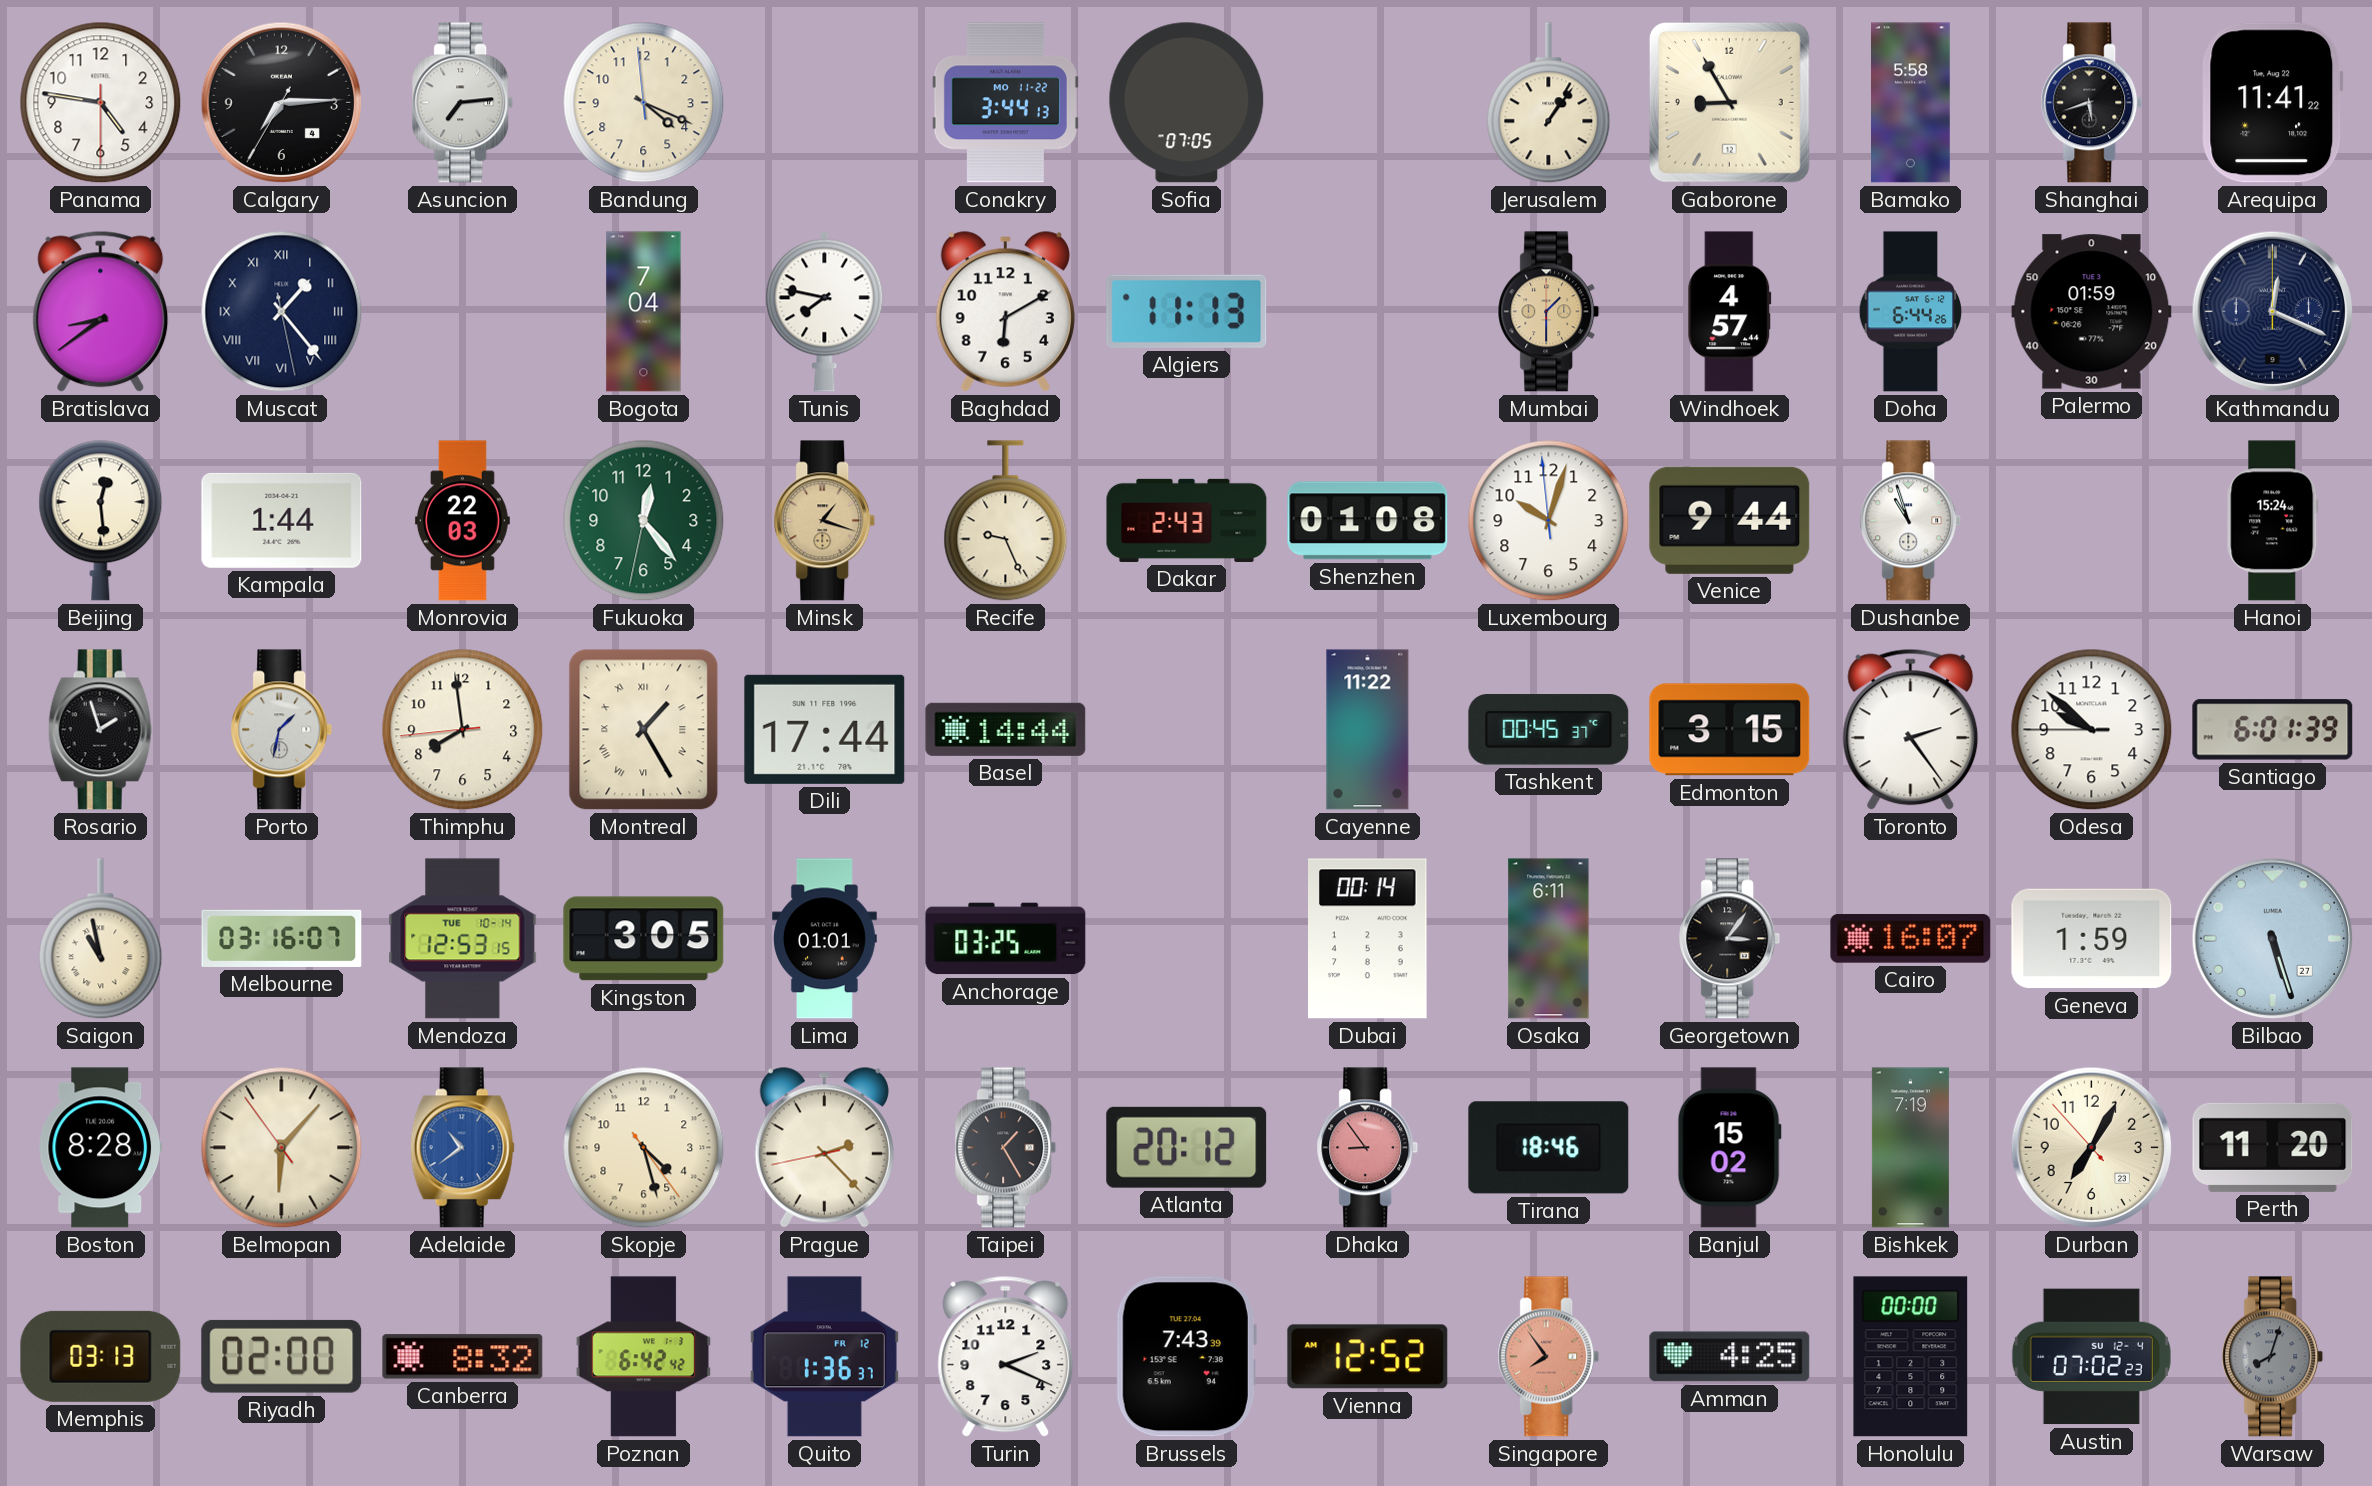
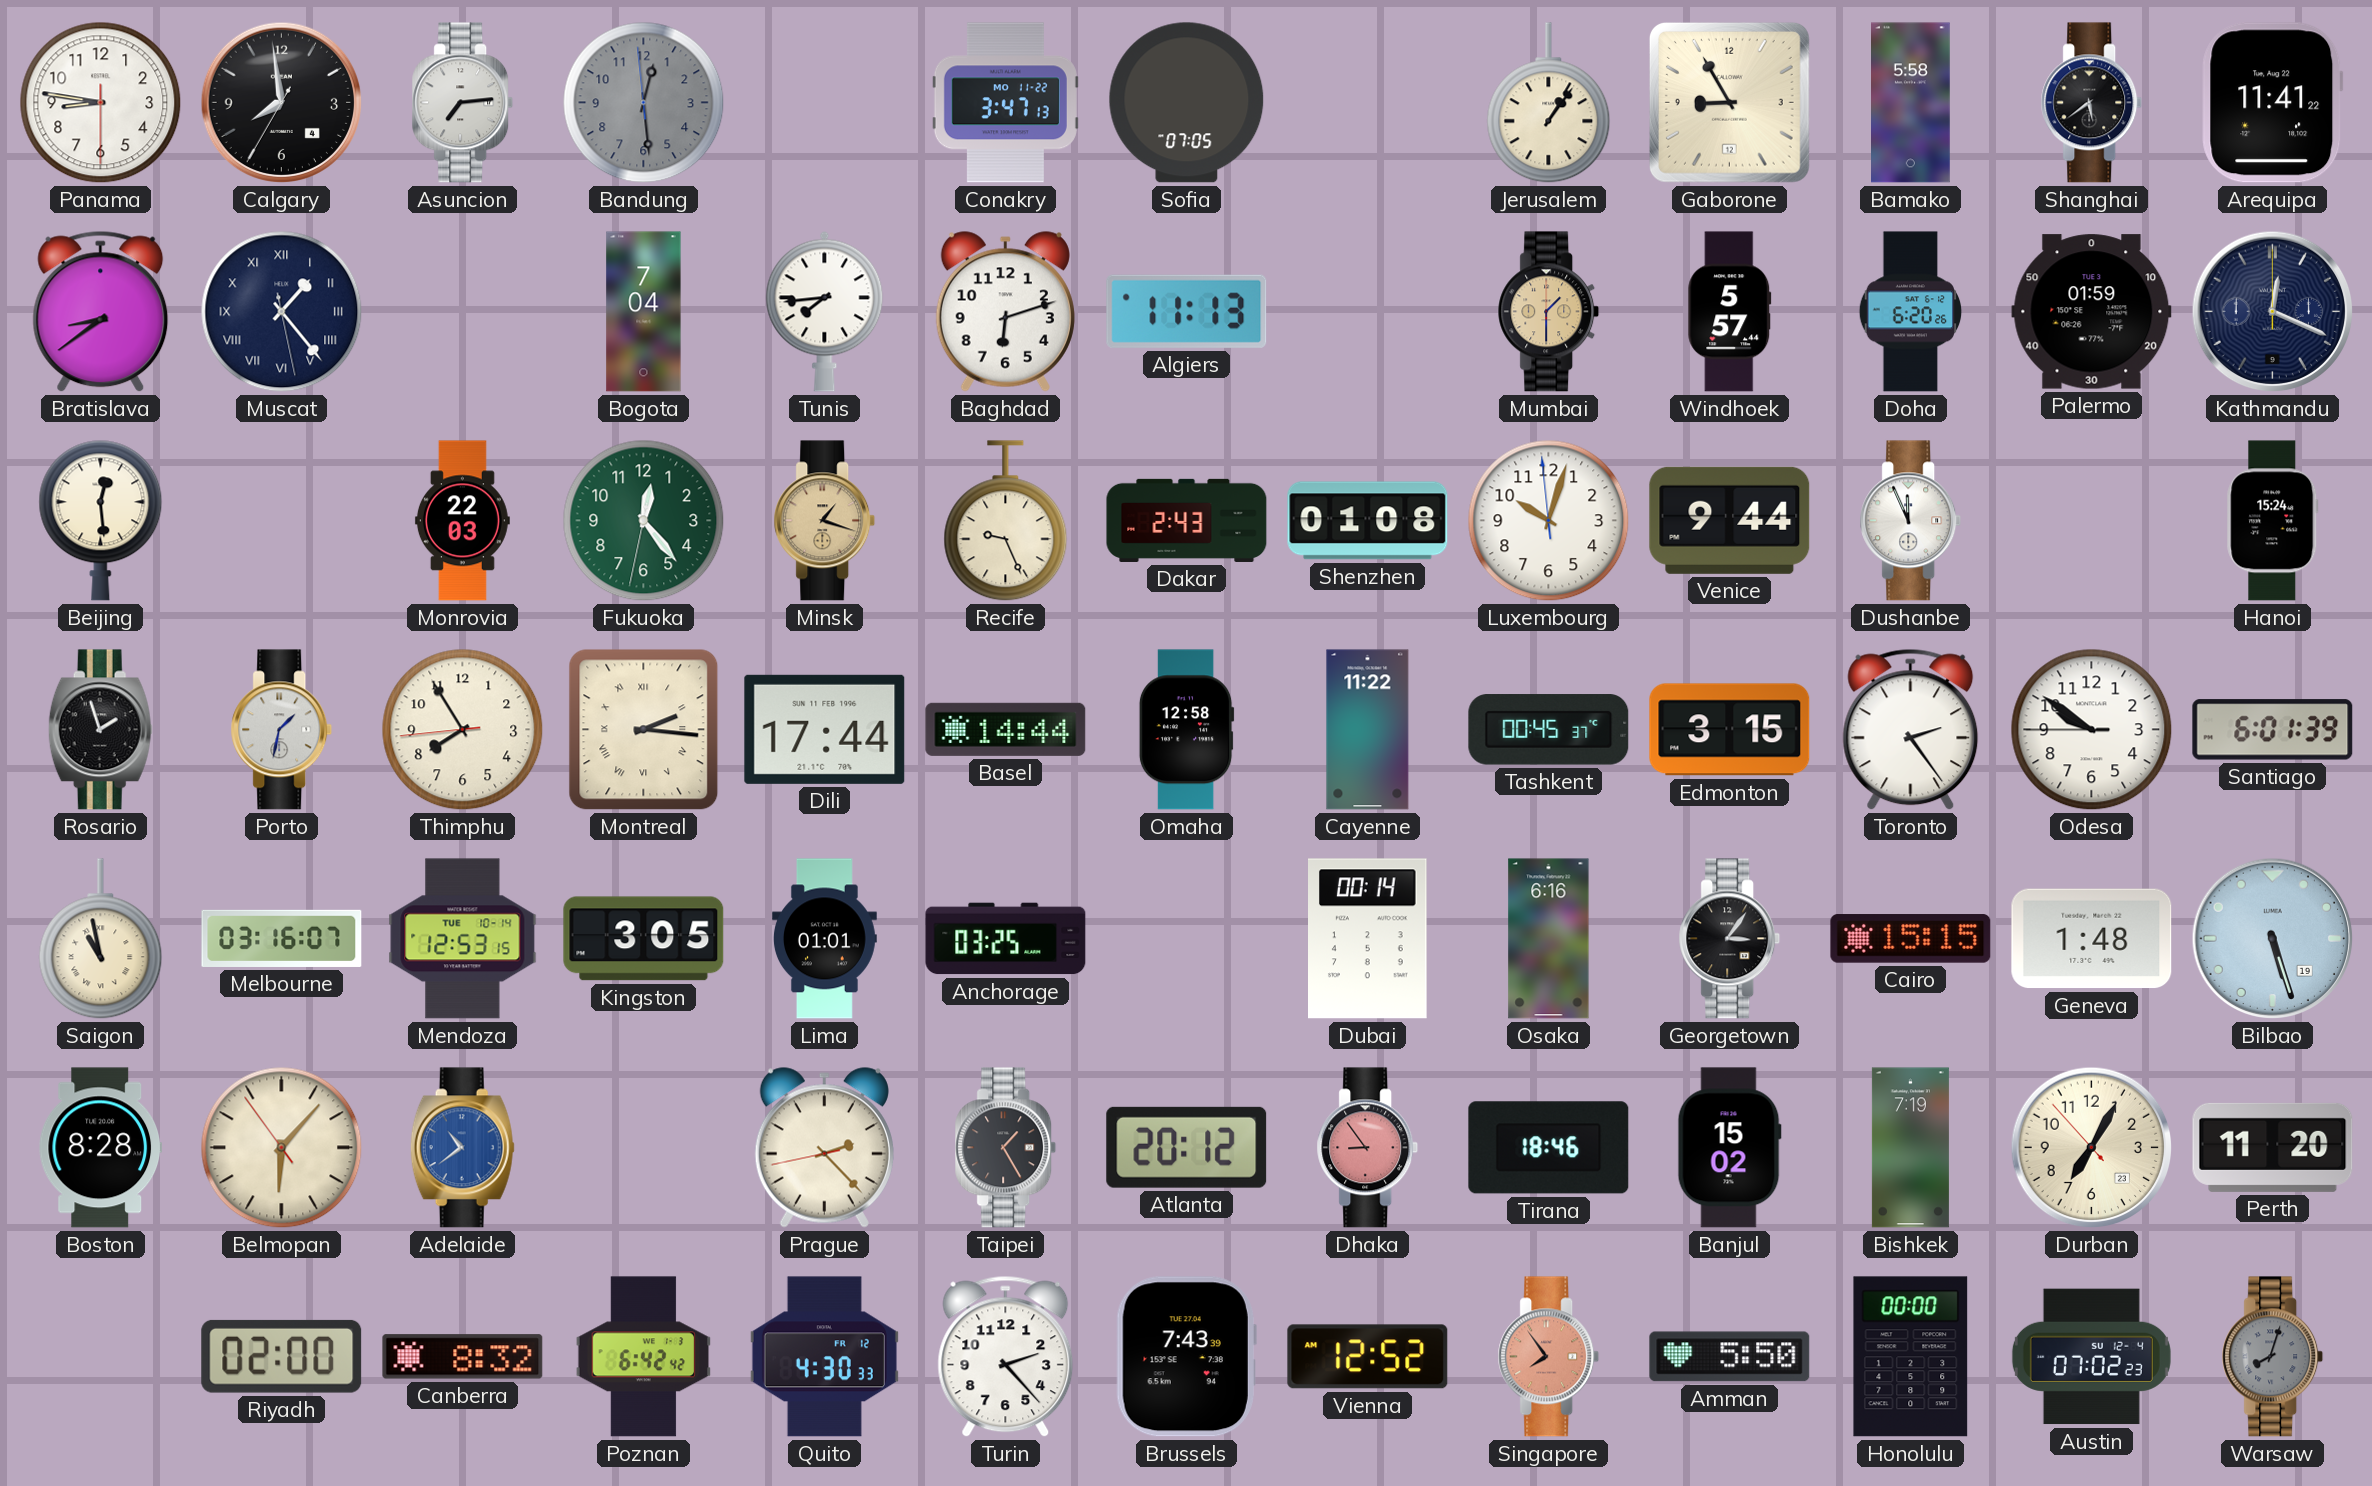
Panama: 4:46 -> 8:46 (101, 103)
Calgary: 7:14 -> 7:58 (282, 103)
Bandung: 4:18 -> 12:28 (644, 103)
Bandung dial: cream -> grey (644, 103)
Conakry: 3:44 -> 3:47 (1005, 103)
Shanghai: 5:42 -> 5:39 (2092, 103)
Tunis: 7:47 -> 7:44 (825, 311)
Baghdad: 6:10 -> 6:12 (1005, 312)
Windhoek: 4:57 -> 5:57 (1730, 312)
Doha: 6:44 -> 6:20 (1911, 312)
Kampala: 1:44 -> none (282, 520)
Dushanbe: 10:57 -> 11:56 (1911, 521)
Thimphu: 7:58 -> 7:54 (463, 730)
Montreal: 1:25 -> 2:16 (644, 730)
Omaha: none -> 12:58 (1186, 730)
Odesa: 9:51 -> 9:50 (2092, 730)
Osaka: 6:11 -> 6:16 (1549, 939)
Cairo: 16:07 -> 15:15 (1911, 939)
Geneva: 1:59 -> 1:48 (2092, 939)
Bilbao date: 27 -> 19 (2273, 939)
Skopje: 4:27 -> none (644, 1148)
Memphis: 03:13 -> none (101, 1356)
Quito: 1:36 -> 4:30 (824, 1357)
Turin: 2:19 -> 2:23 (1006, 1357)
Amman: 4:25 -> 5:50 (1730, 1357)
